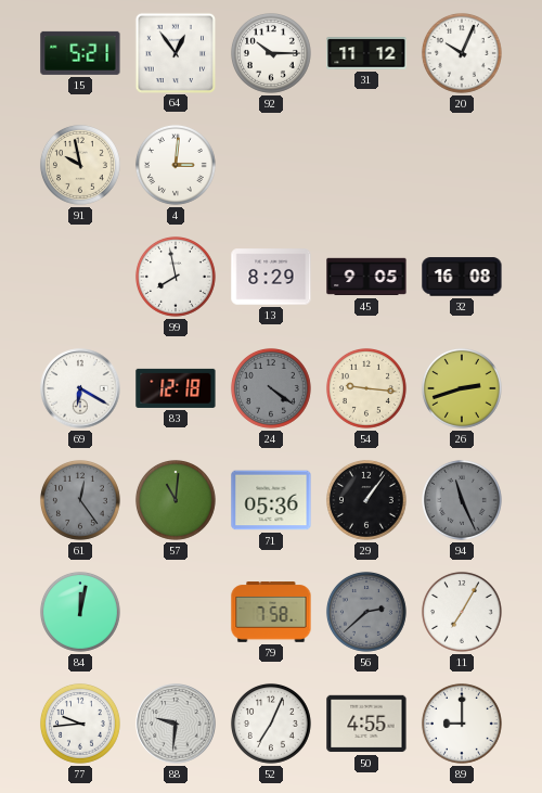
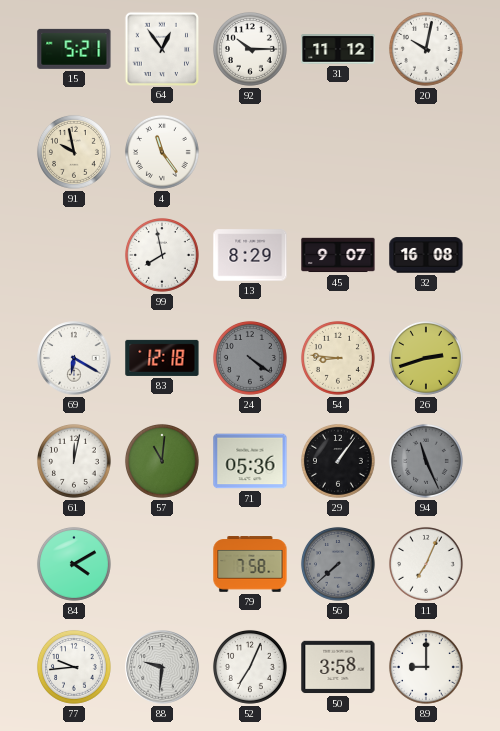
20: 10:04 -> 10:02 (426, 49)
4: 3:01 -> 11:24 (162, 152)
45: 9:05 -> 9:07 (338, 255)
54: 9:16 -> 8:46 (338, 358)
61: 12:24 -> 12:02 (74, 461)
61 dial: grey -> white (74, 461)
84: 12:02 -> 4:10 (74, 564)
56: 2:38 -> 7:38 (338, 564)
11: 7:05 -> 7:04 (426, 564)
50: 4:55 -> 3:58 (338, 667)
